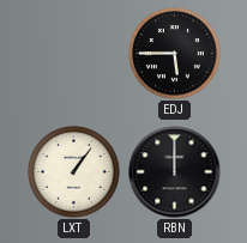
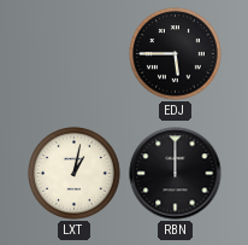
LXT: 1:06 -> 1:02 (75, 174)
